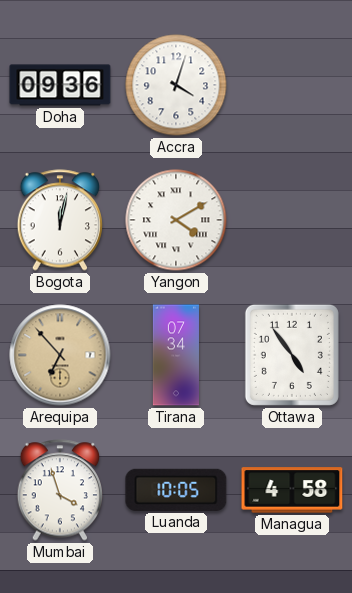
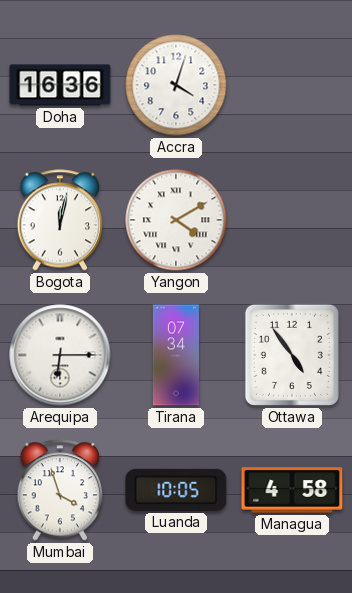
Doha: 09:36 -> 16:36 (60, 85)
Arequipa: 6:53 -> 6:15 (60, 355)
Arequipa dial: champagne -> white (60, 355)
